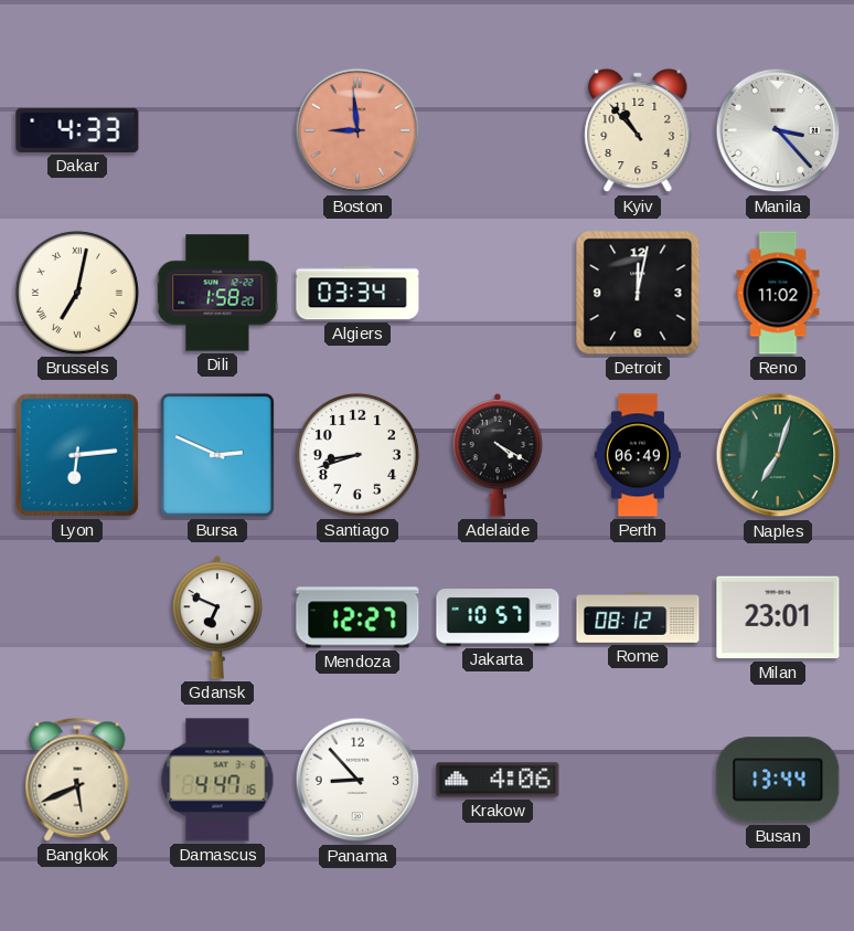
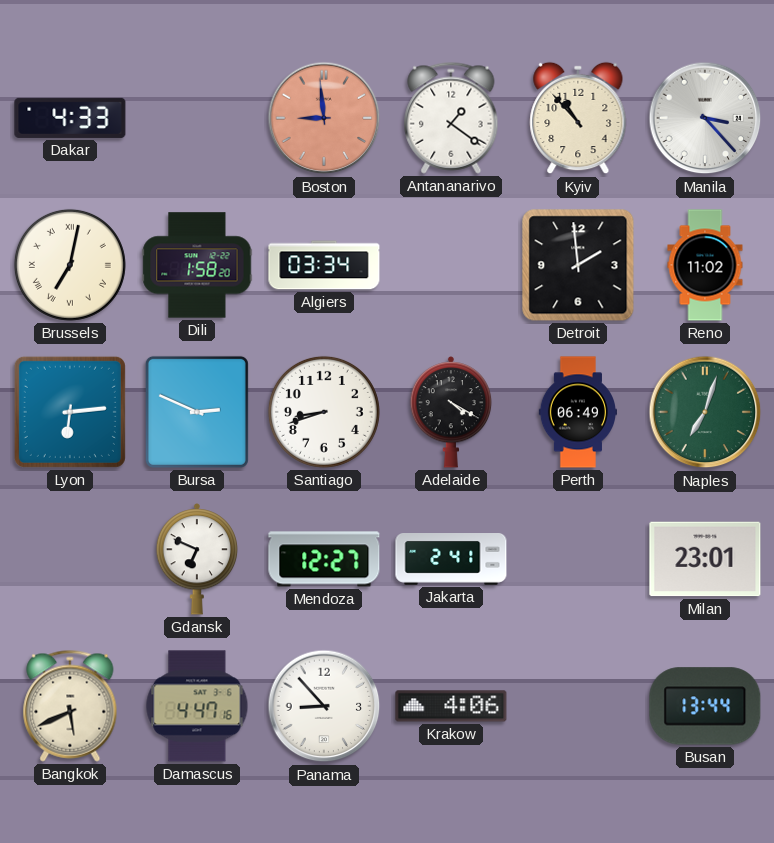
Antananarivo: none -> 1:21 (451, 118)
Detroit: 12:02 -> 1:59 (578, 265)
Jakarta: 10:57 -> 2:41 (451, 560)
Rome: 08:12 -> none (638, 617)
